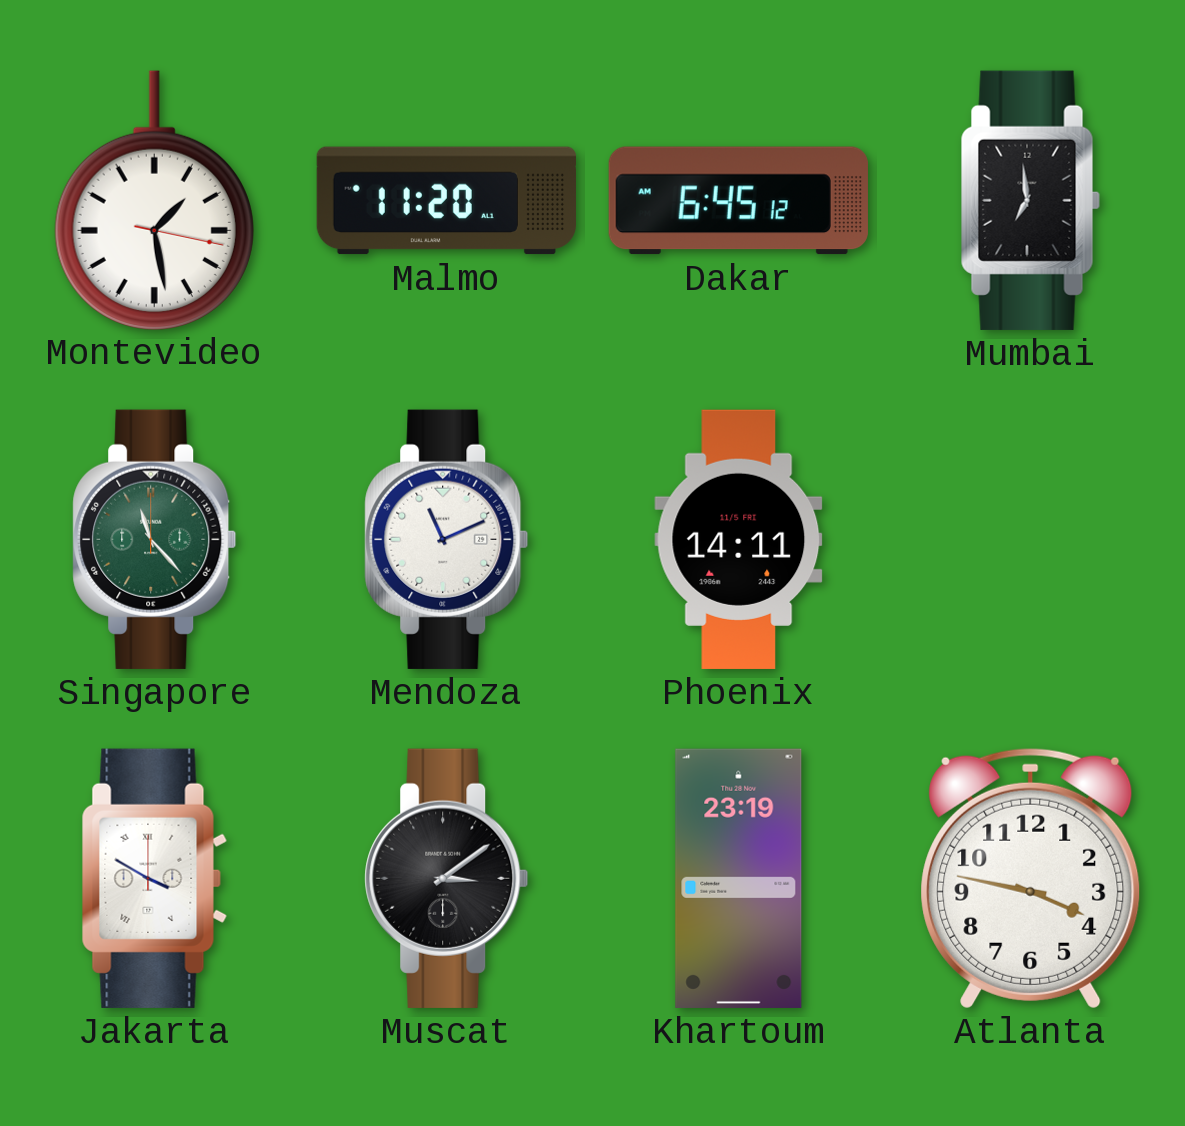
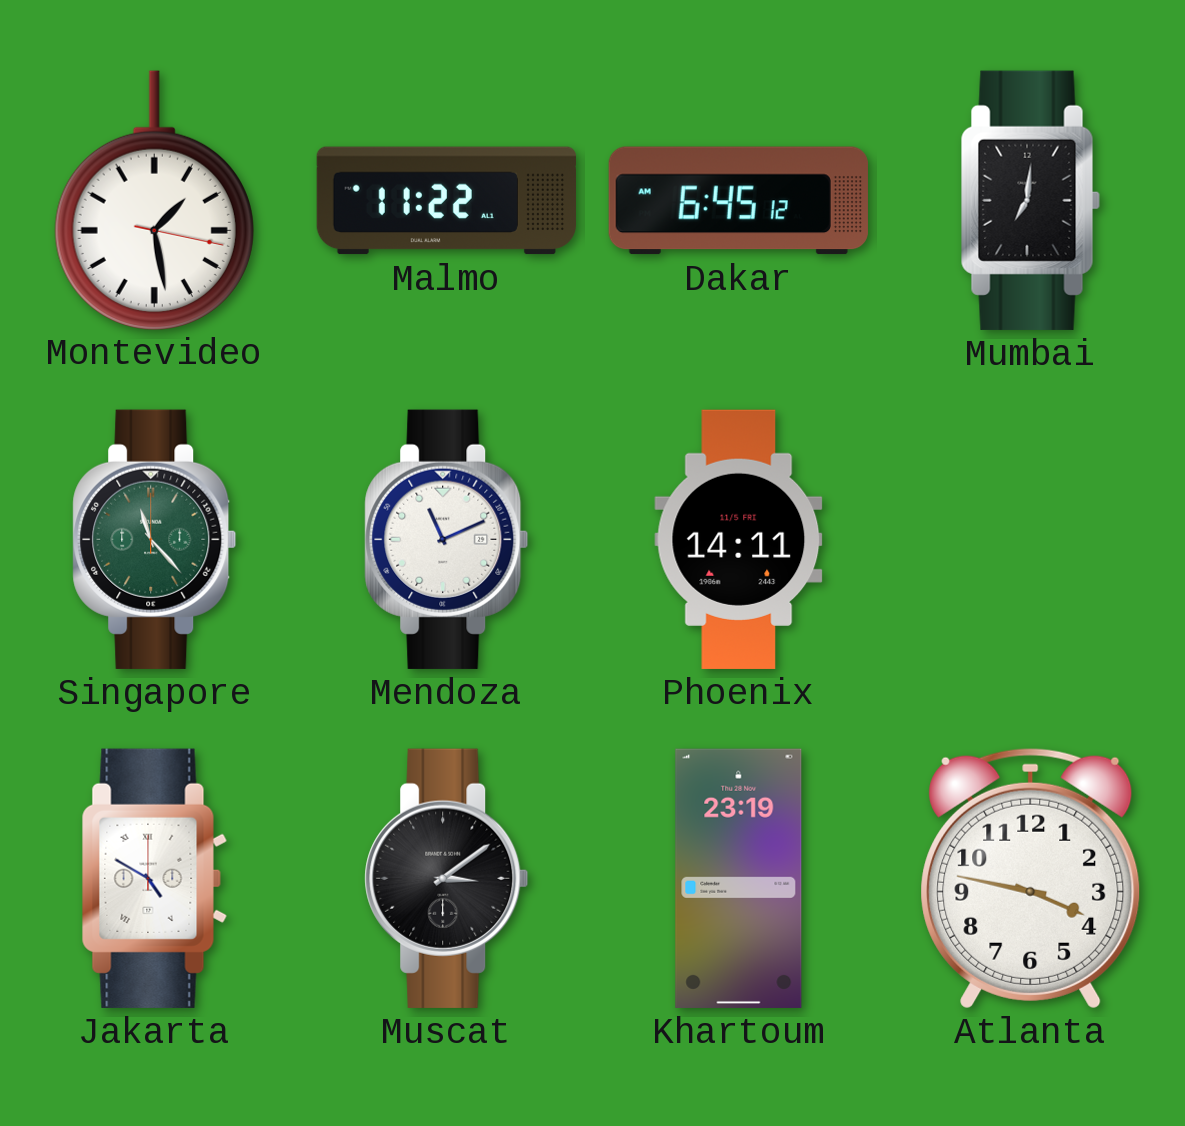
Malmo: 11:20 -> 11:22 (446, 201)
Mumbai: 6:59 -> 7:01 (1030, 200)
Jakarta: 3:50 -> 4:50 (154, 878)
